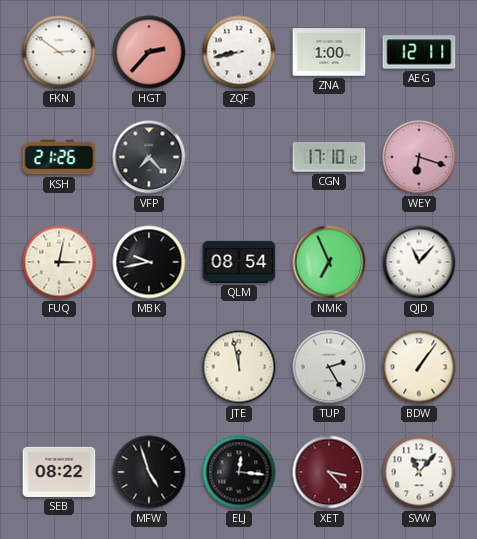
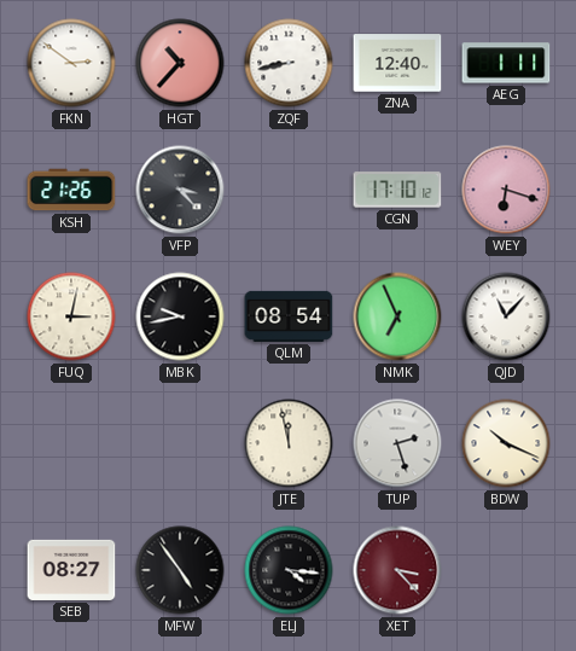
HGT: 2:37 -> 10:37 (180, 63)
ZNA: 1:00 -> 12:40 (397, 63)
AEG: 12:11 -> 1:11 (506, 63)
VFP: 7:23 -> 3:23 (180, 190)
TUP: 2:25 -> 2:27 (397, 443)
BDW: 1:06 -> 10:19 (506, 443)
SEB: 08:22 -> 08:27 (71, 570)
MFW: 4:57 -> 4:54 (180, 570)
ELJ: 12:16 -> 4:16 (289, 570)
SVW: 11:07 -> none (419, 472)
